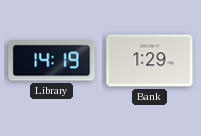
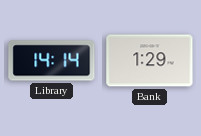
Library: 14:19 -> 14:14 (52, 61)
